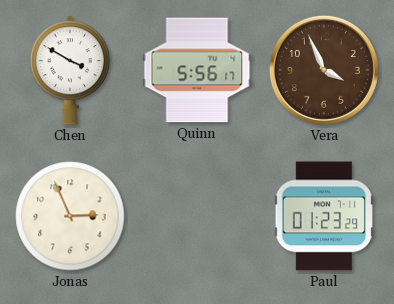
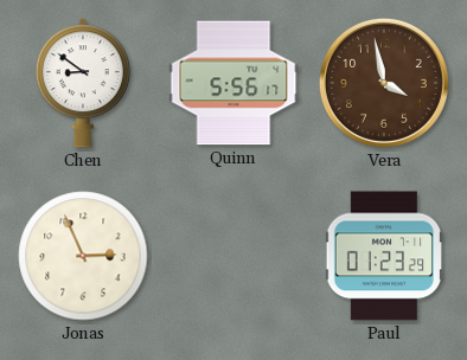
Chen: 3:50 -> 8:51 (83, 83)
Vera: 3:56 -> 3:58 (384, 83)
